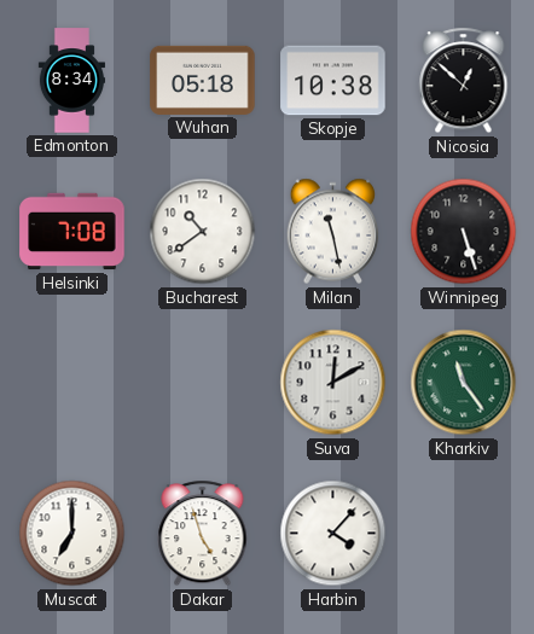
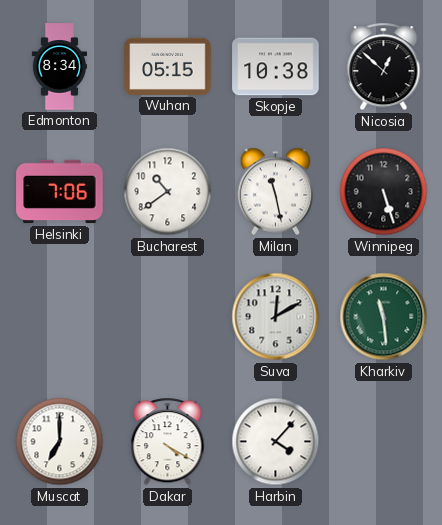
Wuhan: 05:18 -> 05:15 (168, 66)
Helsinki: 7:08 -> 7:06 (60, 192)
Kharkiv: 11:24 -> 11:29 (384, 317)
Dakar: 4:57 -> 4:20 (168, 442)
